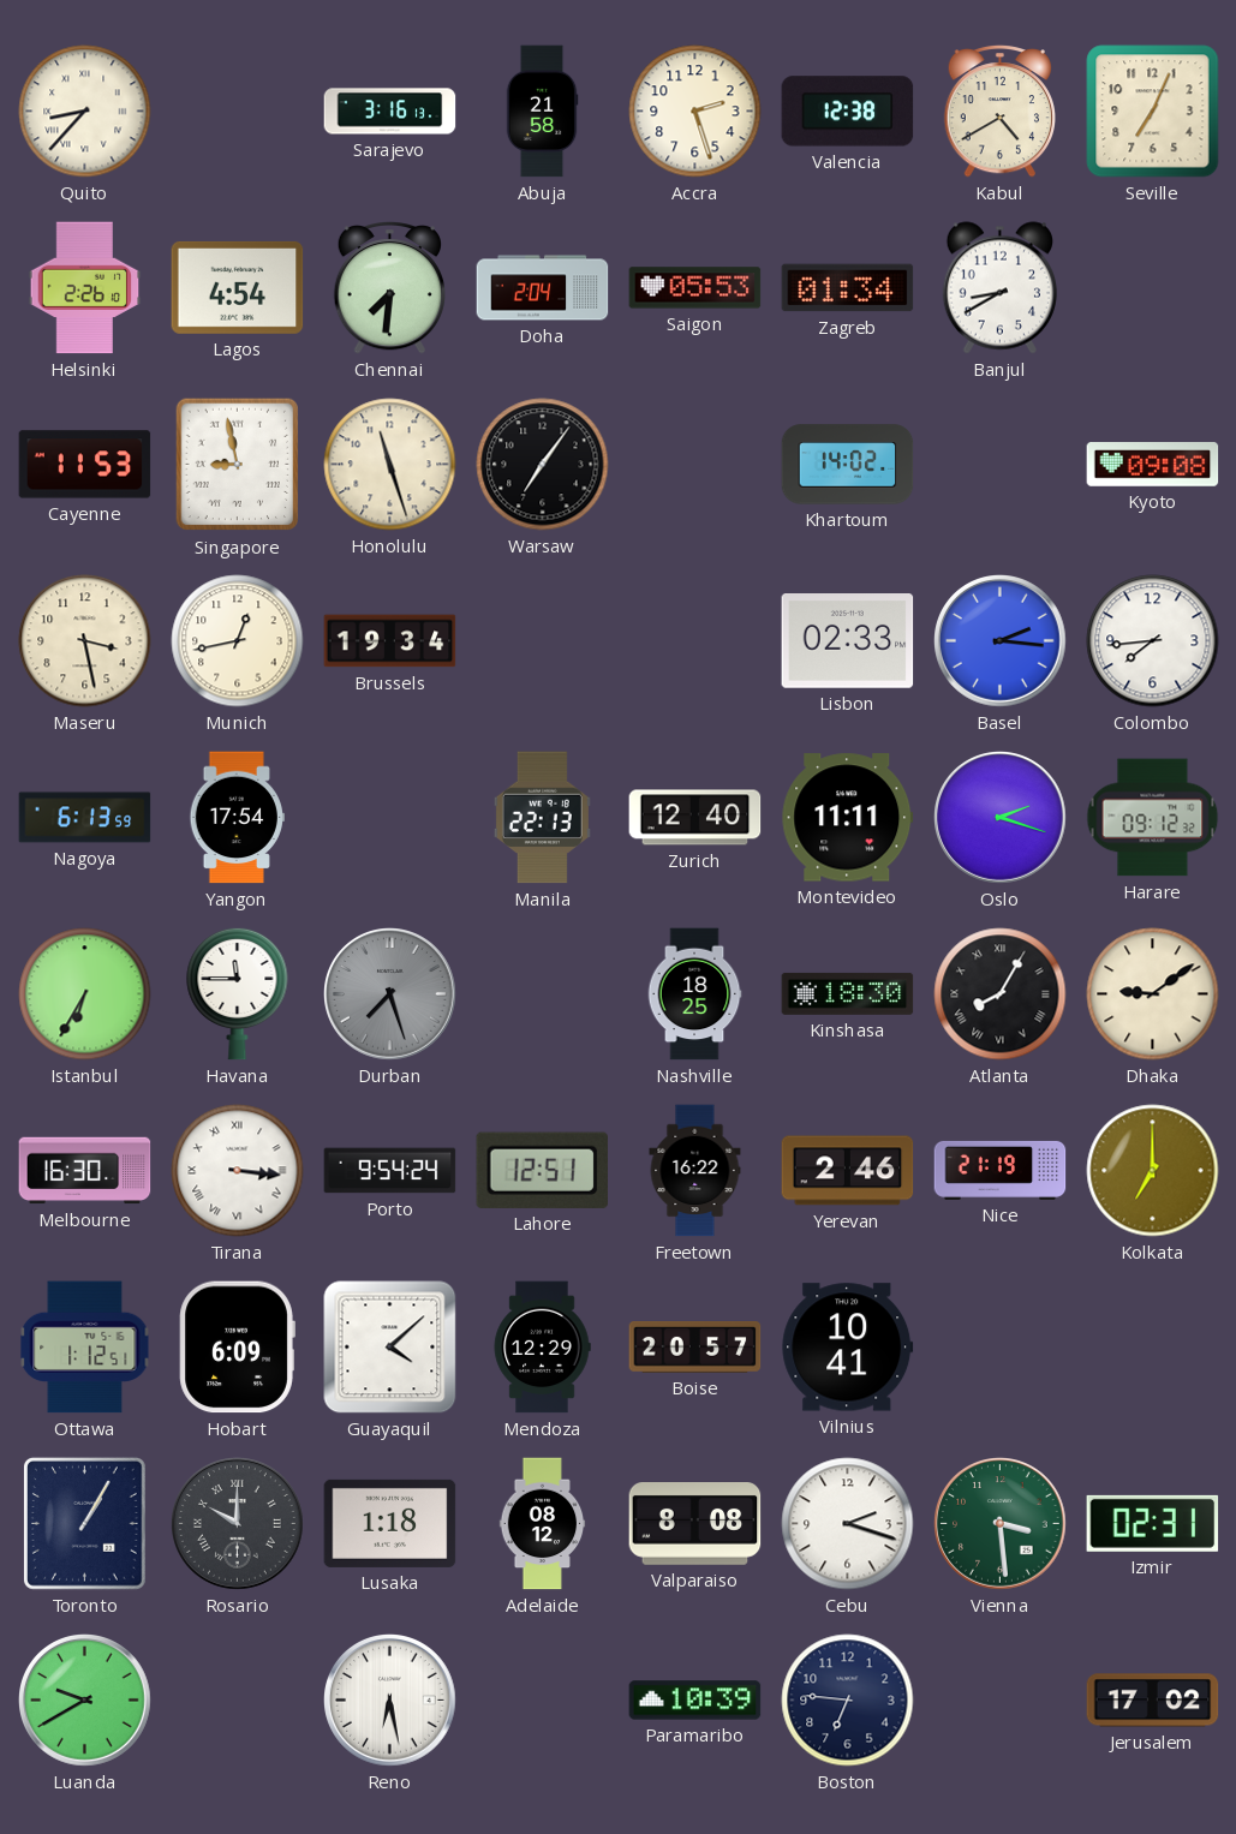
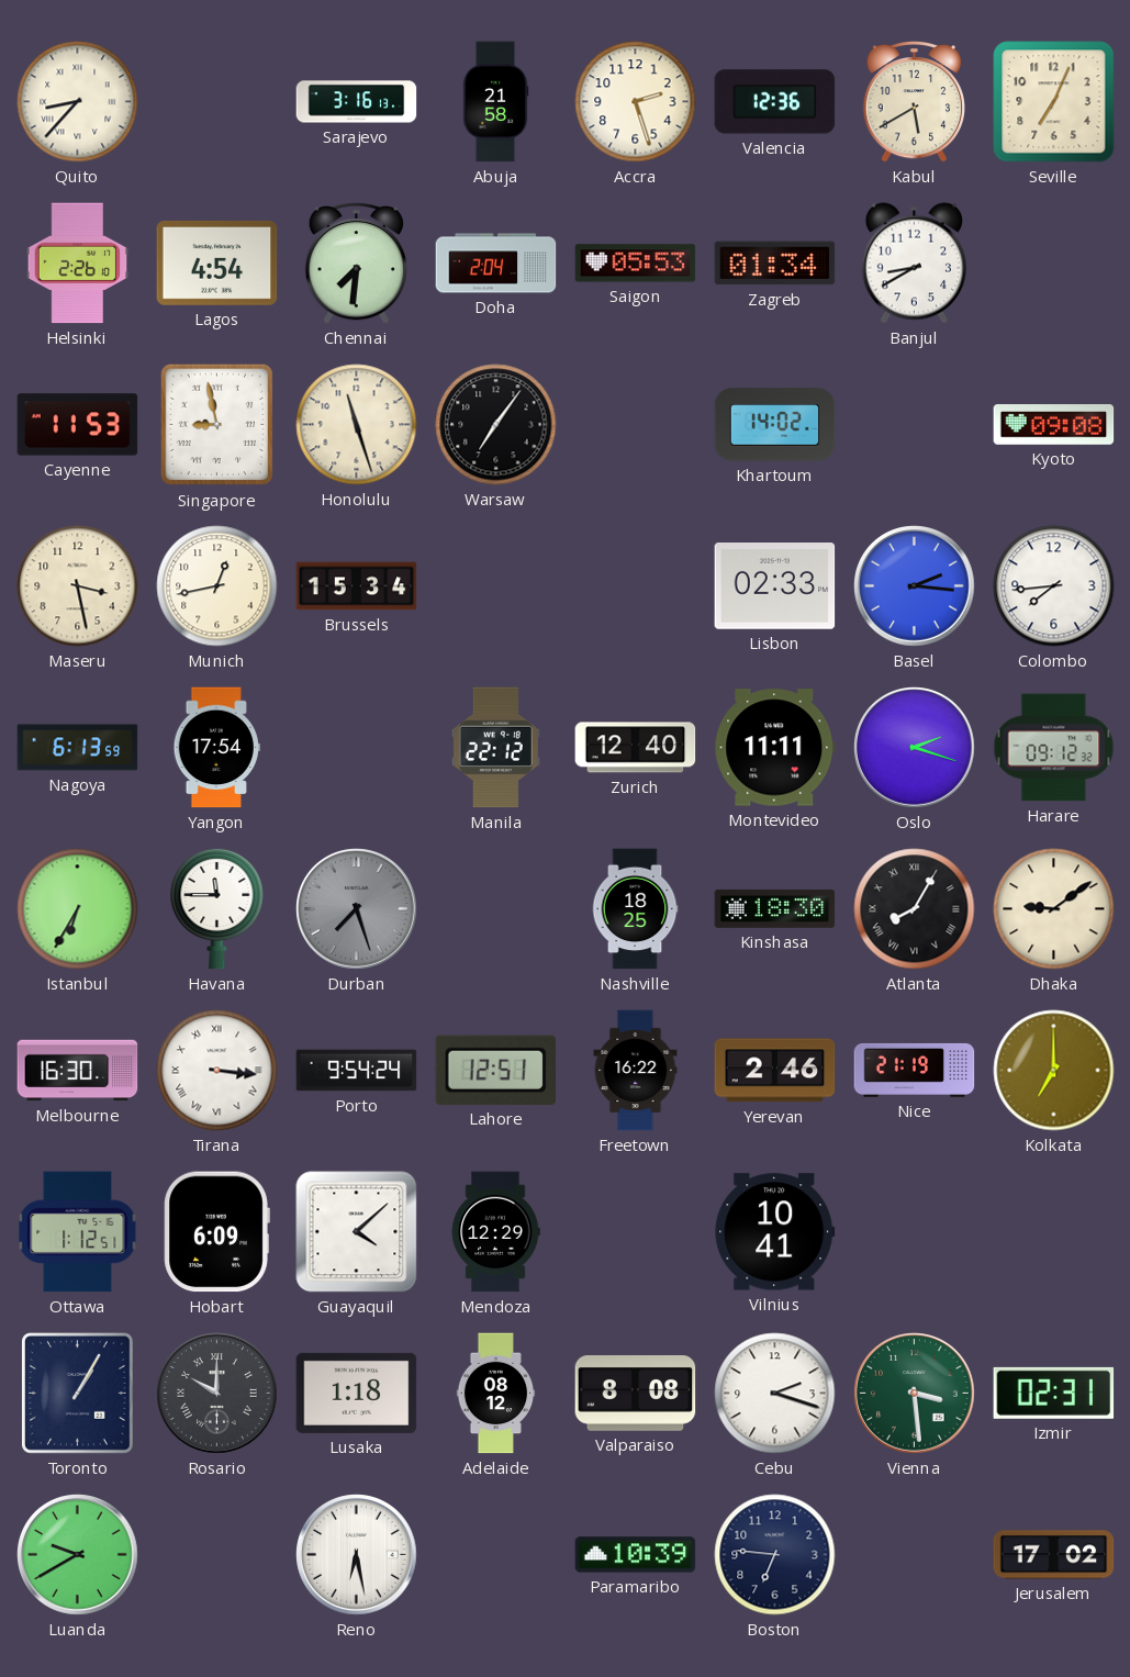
Valencia: 12:38 -> 12:36 (775, 102)
Kabul: 4:40 -> 5:40 (914, 102)
Brussels: 19:34 -> 15:34 (357, 586)
Manila: 22:13 -> 22:12 (495, 748)
Boise: 20:57 -> none (695, 1348)
